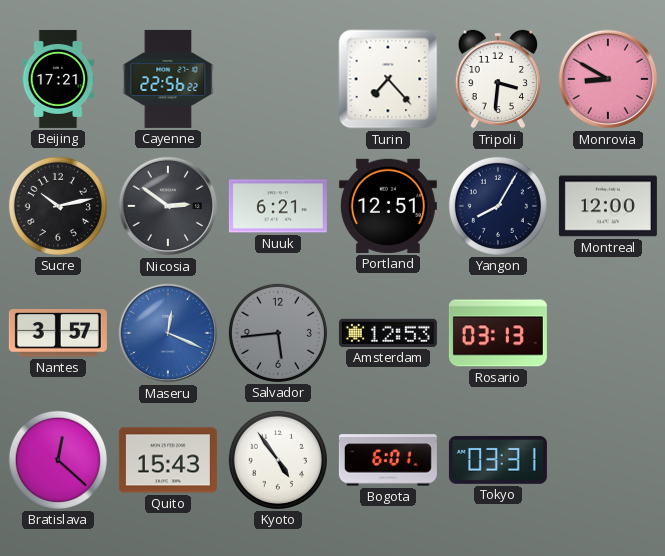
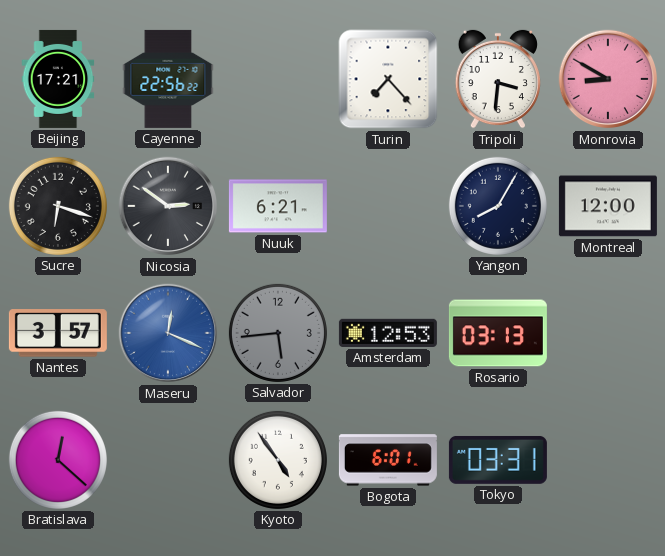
Sucre: 10:13 -> 6:18 (58, 206)
Portland: 12:51 -> none (388, 206)
Quito: 15:43 -> none (168, 460)
